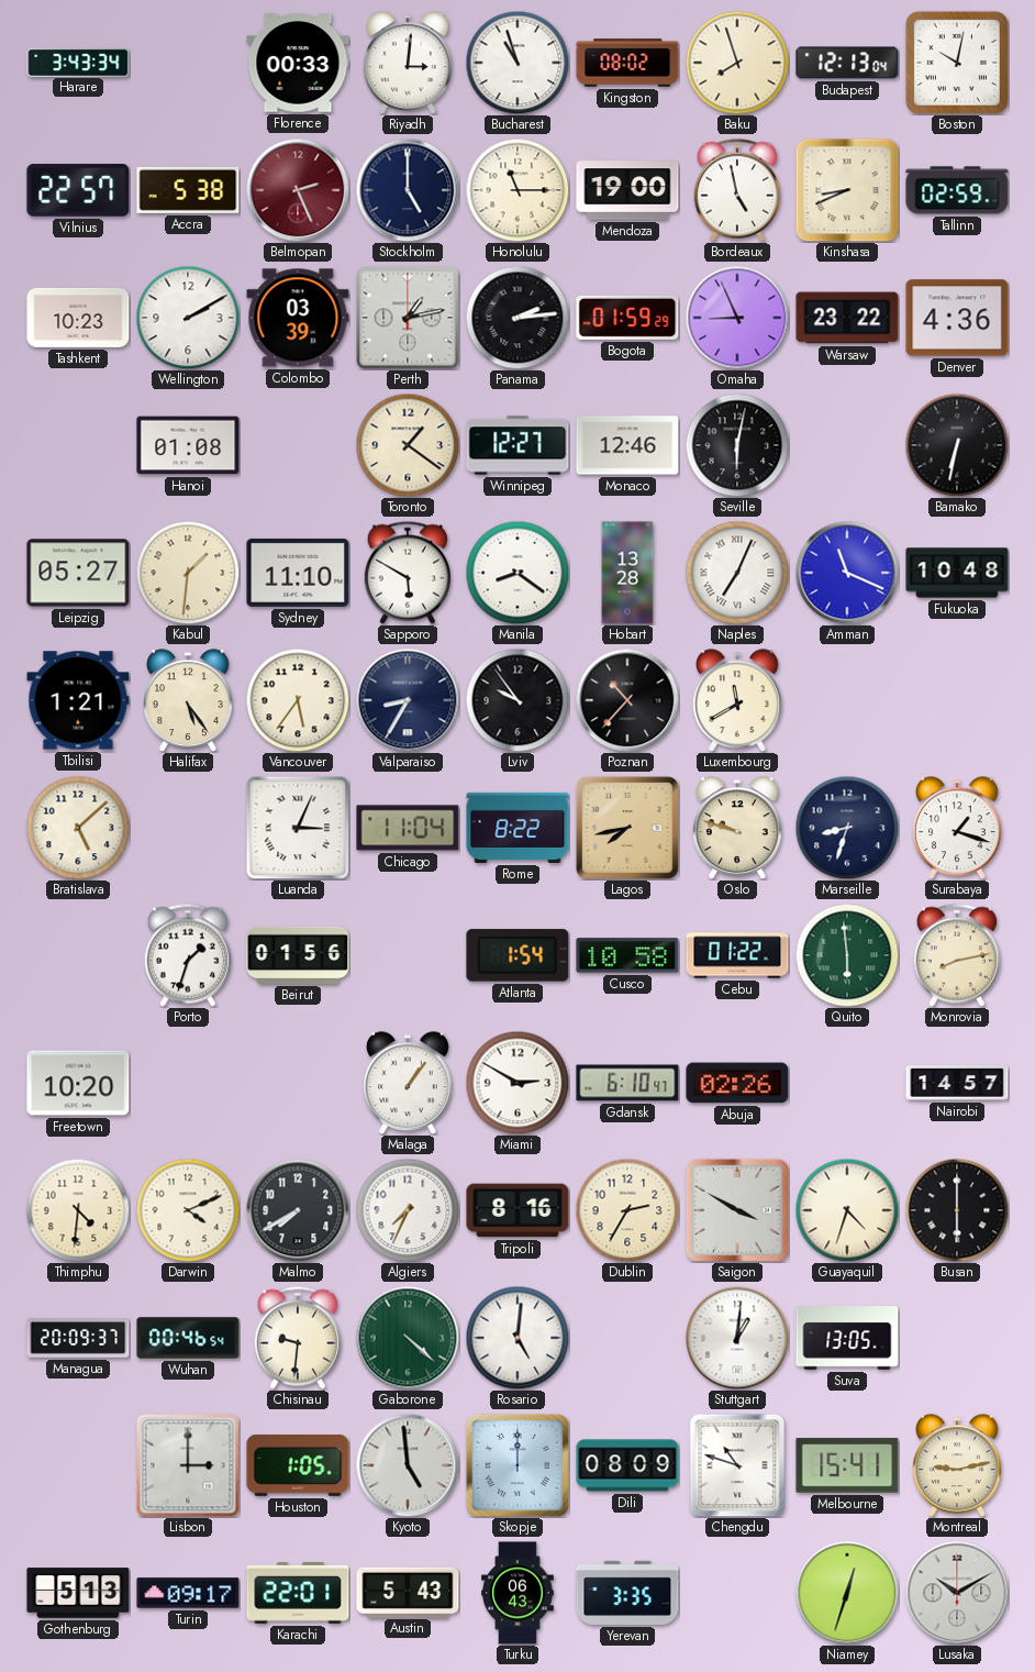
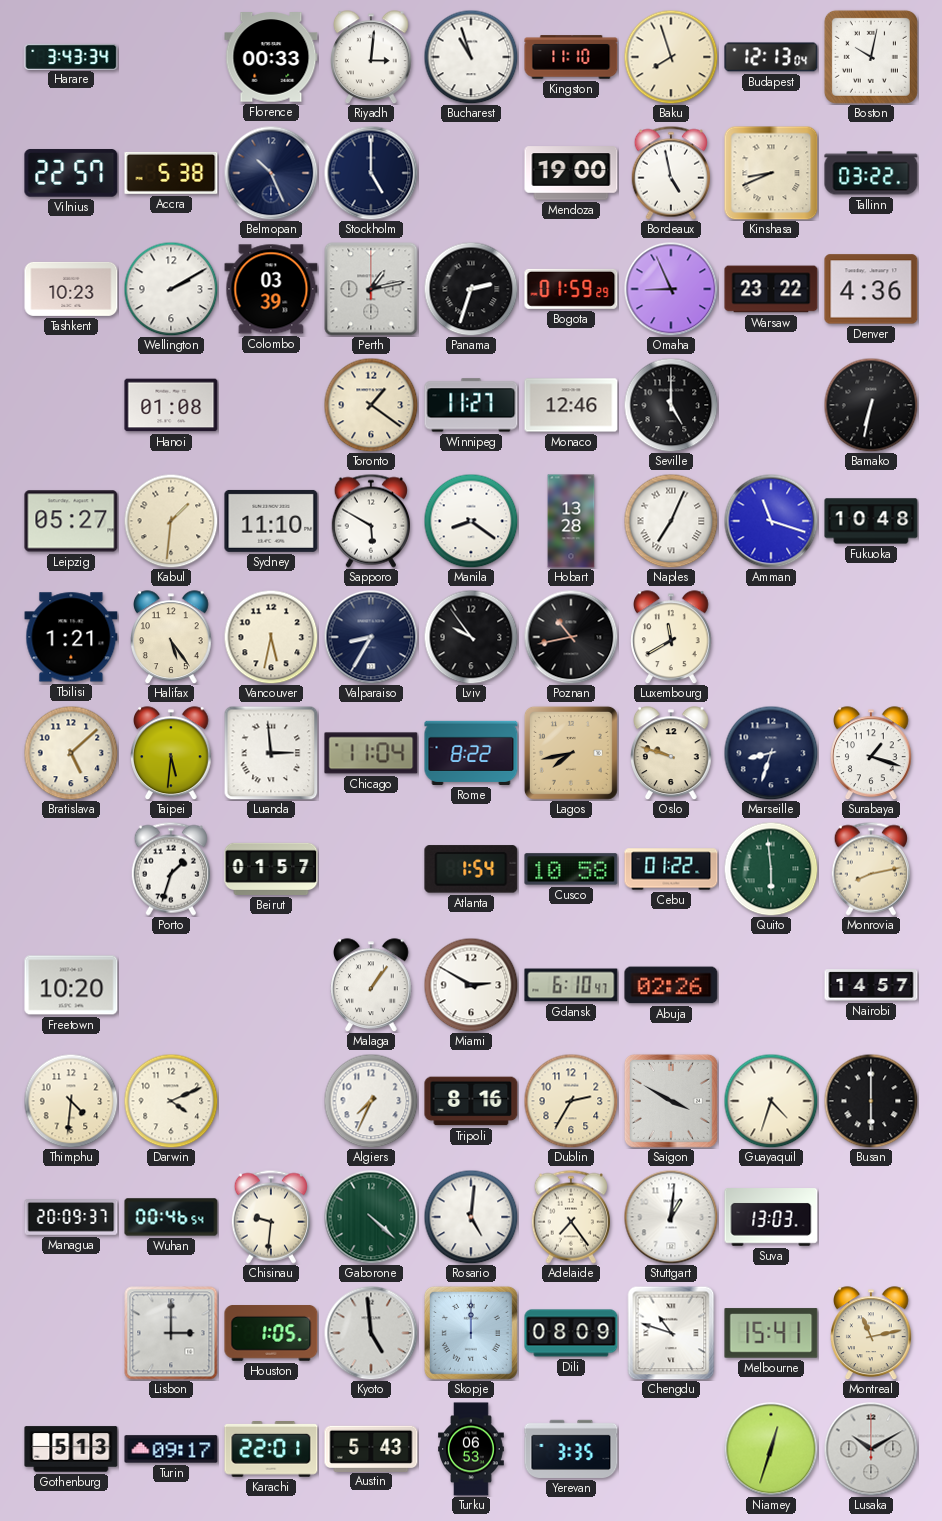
Kingston: 08:02 -> 11:10 (571, 57)
Belmopan: 2:26 -> 10:26 (271, 173)
Belmopan dial: burgundy -> navy (271, 173)
Honolulu: 11:15 -> none (517, 190)
Tallinn: 02:59 -> 03:22 (871, 173)
Panama: 2:14 -> 2:33 (471, 289)
Winnipeg: 12:27 -> 11:27 (471, 405)
Seville: 6:02 -> 5:00 (671, 405)
Amman: 11:19 -> 11:18 (771, 521)
Vancouver: 5:36 -> 5:32 (271, 637)
Poznan: 10:37 -> 10:43 (571, 637)
Taipei: none -> 5:31 (172, 753)
Luanda: 3:04 -> 2:59 (271, 753)
Beirut: 01:56 -> 01:57 (271, 869)
Malmo: 7:40 -> none (298, 1210)
Adelaide: none -> 7:24 (570, 1217)
Suva: 13:05 -> 13:03 (771, 1217)
Montreal: 9:13 -> 11:13 (872, 1333)
Turku: 06:43 -> 06:53 (471, 1449)
